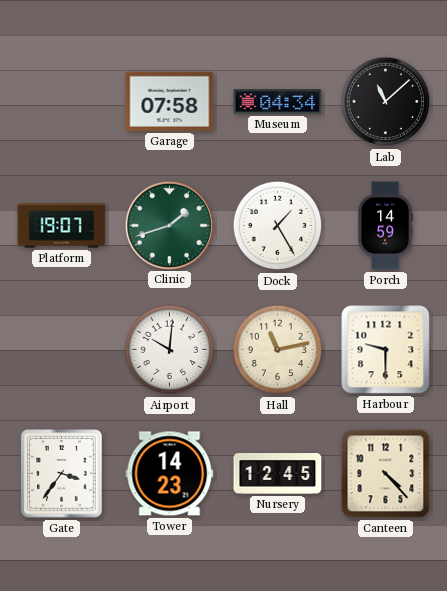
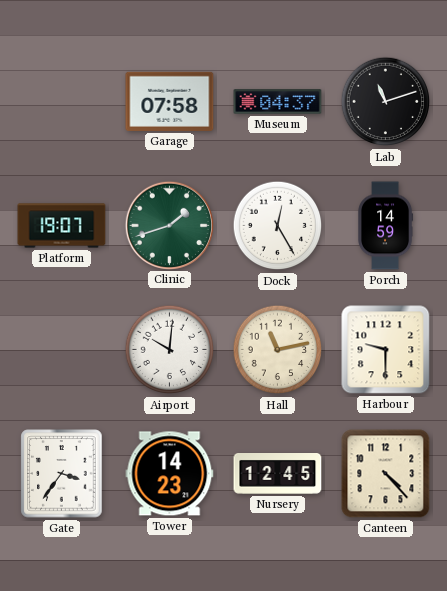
Museum: 04:34 -> 04:37 (278, 102)
Lab: 11:08 -> 11:12 (386, 102)
Dock: 1:25 -> 12:25 (278, 226)
